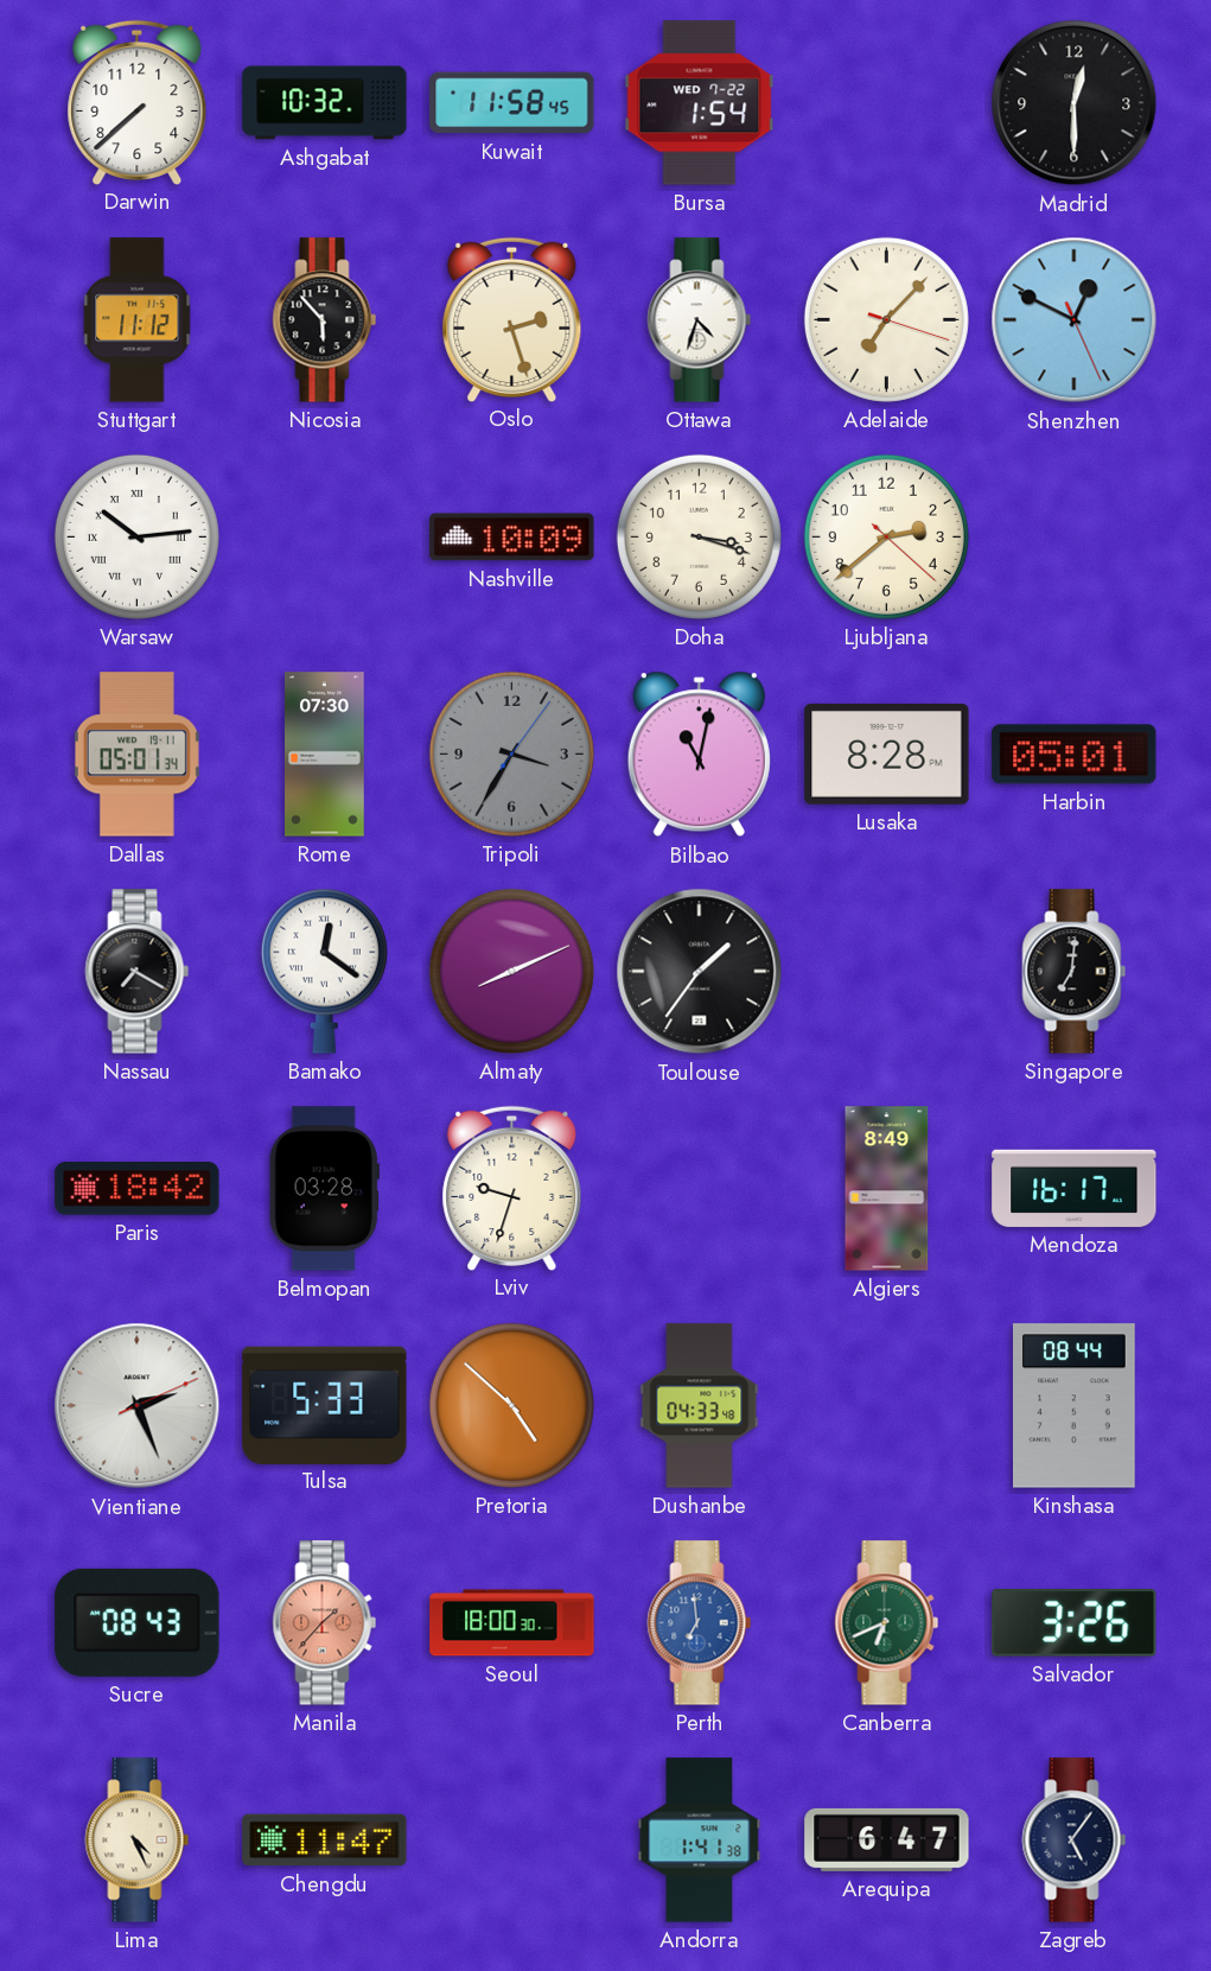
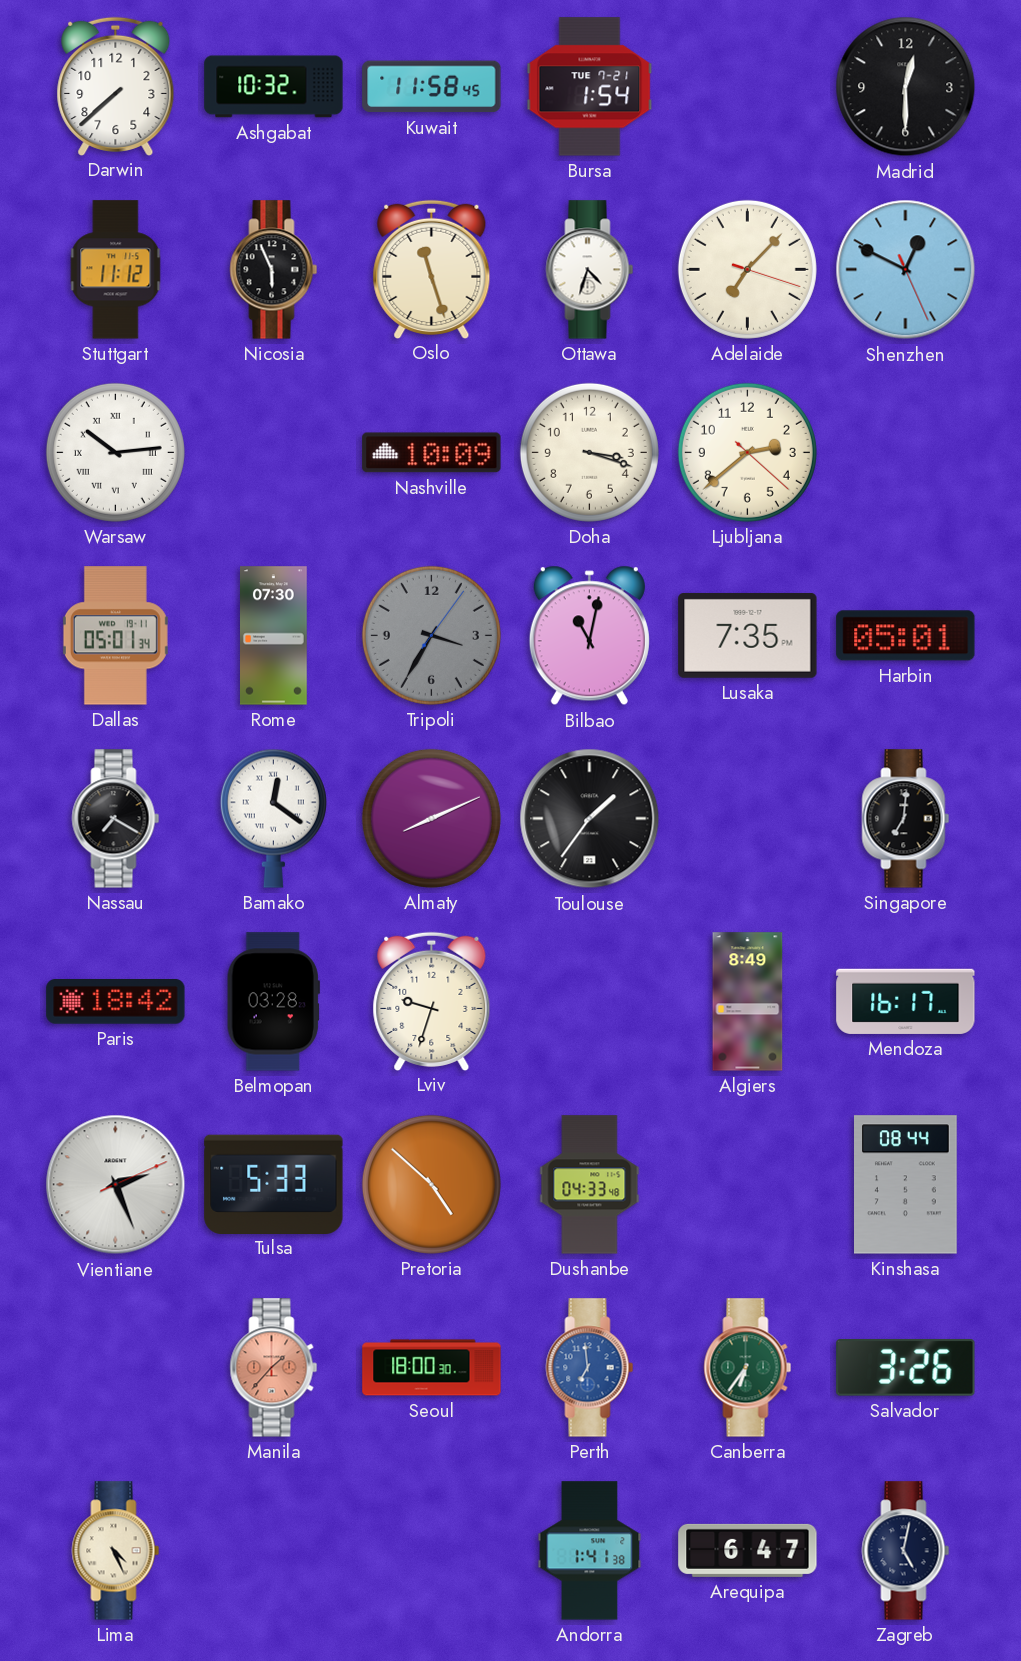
Bursa date: WED 7-22 -> TUE 7-21 (590, 87)
Nicosia: 5:53 -> 5:56 (274, 270)
Oslo: 2:27 -> 11:27 (432, 269)
Lusaka: 8:28 -> 7:35 (748, 635)
Sucre: 08:43 -> none (138, 1622)
Canberra: 6:41 -> 6:36 (748, 1368)
Chengdu: 11:47 -> none (325, 1840)
Zagreb: 5:06 -> 5:02 (906, 1551)
